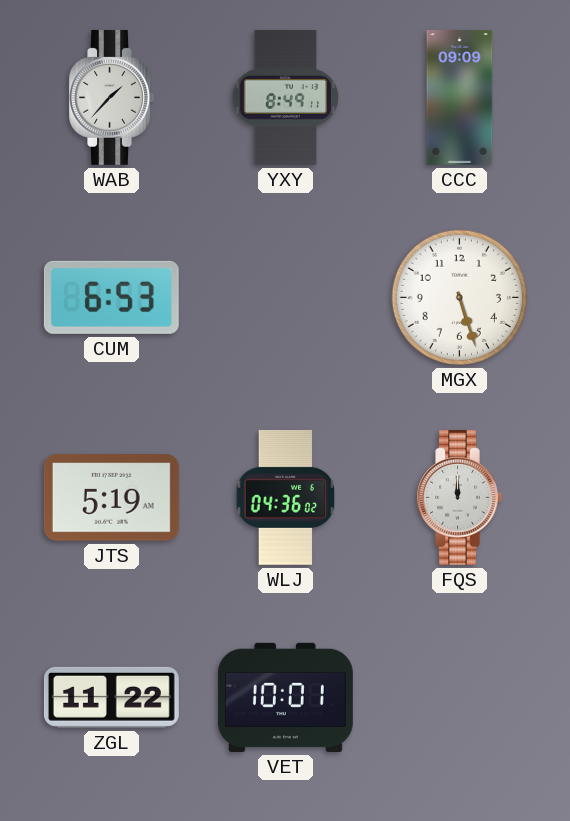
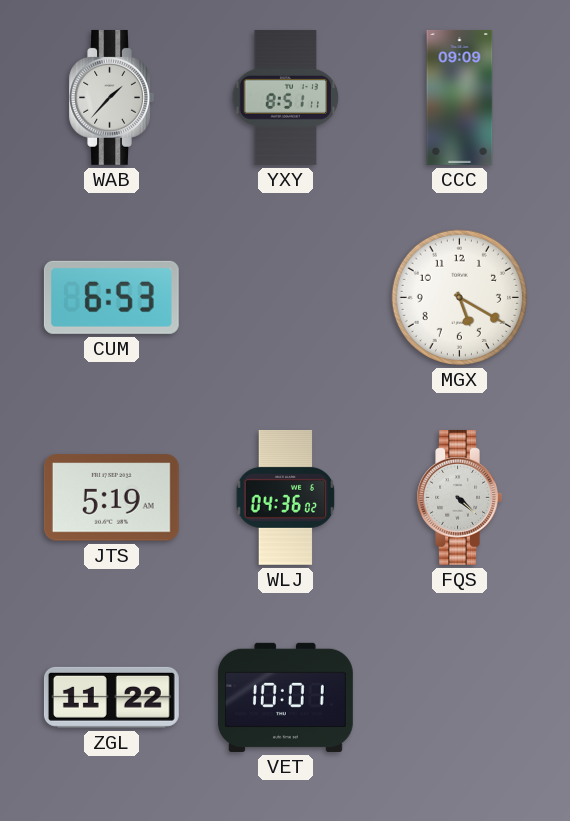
YXY: 8:49 -> 8:51 (286, 97)
MGX: 5:27 -> 5:20 (459, 297)
FQS: 12:00 -> 4:22 (459, 497)
